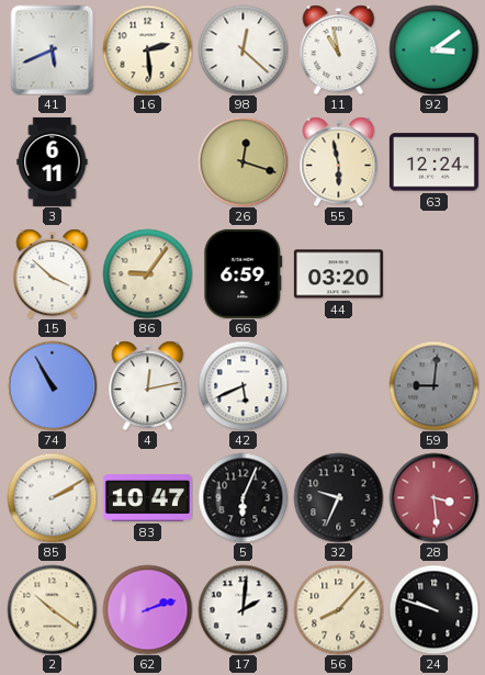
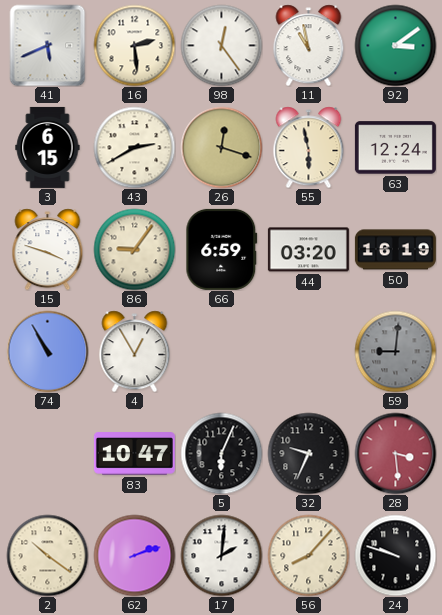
98: 12:22 -> 12:24 (221, 45)
3: 6:11 -> 6:15 (48, 147)
43: none -> 2:40 (134, 147)
15: 3:52 -> 3:48 (48, 249)
50: none -> 16:19 (395, 250)
4: 12:13 -> 12:55 (135, 351)
42: 5:41 -> none (243, 385)
85: 2:10 -> none (52, 497)
